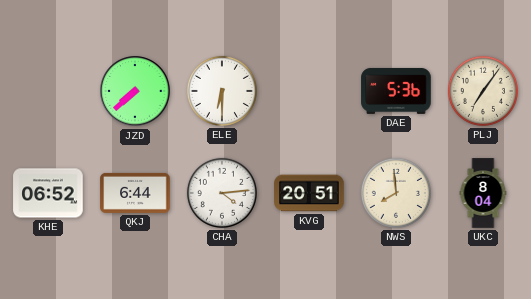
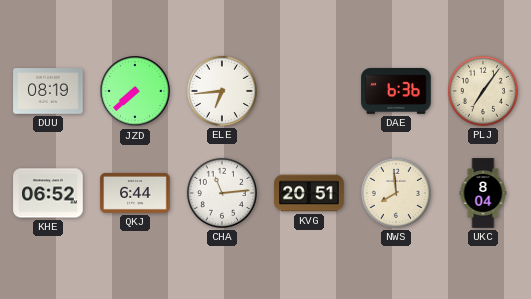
DUU: none -> 08:19 (48, 92)
ELE: 6:30 -> 6:44 (222, 91)
DAE: 5:36 -> 6:36 (396, 91)
CHA: 4:14 -> 11:14 (222, 193)
